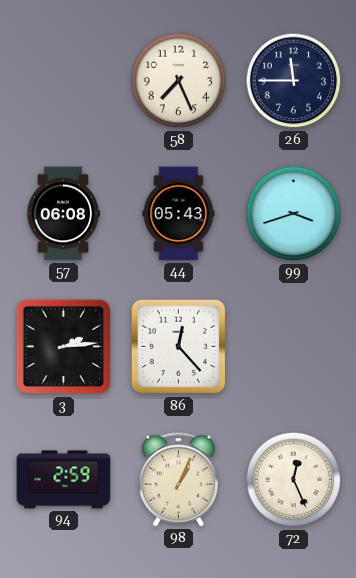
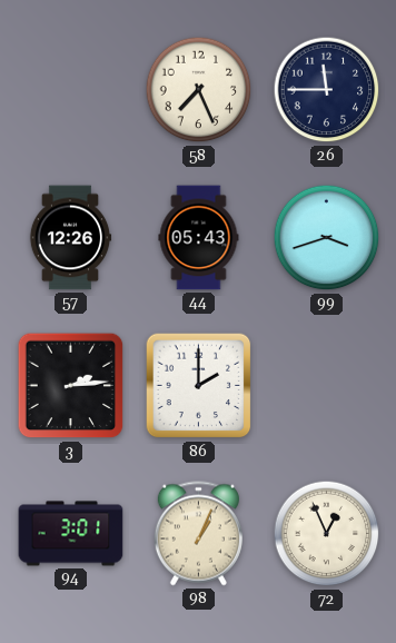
57: 06:08 -> 12:26 (70, 238)
86: 12:23 -> 2:00 (199, 386)
94: 2:59 -> 3:01 (71, 534)
72: 12:26 -> 12:56 (327, 534)
